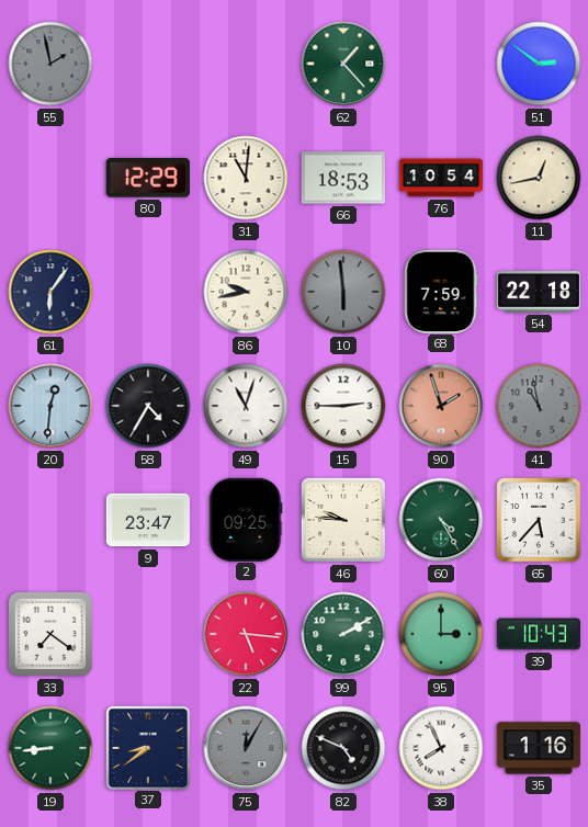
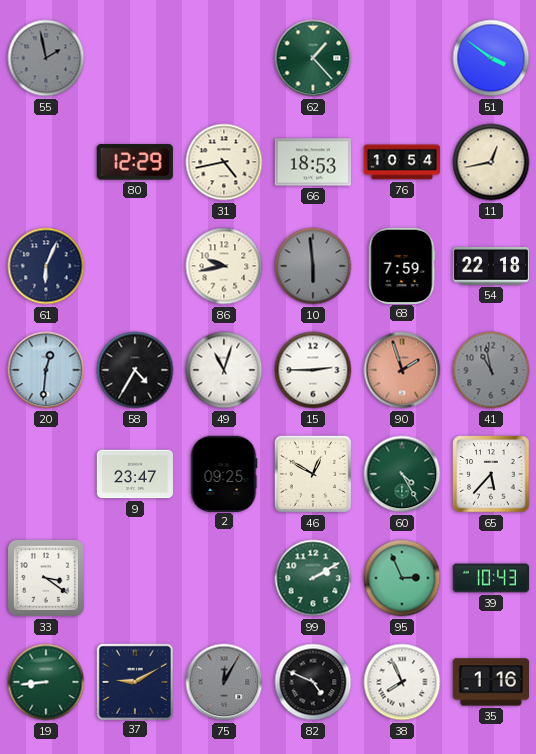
51: 2:51 -> 3:51 (491, 58)
31: 11:01 -> 4:43 (224, 162)
61: 6:06 -> 6:04 (46, 266)
46: 9:46 -> 12:50 (313, 474)
33: 7:21 -> 3:21 (46, 578)
22: 5:16 -> none (246, 634)
95: 3:00 -> 2:56 (402, 578)
37: 8:39 -> 9:10 (134, 681)
